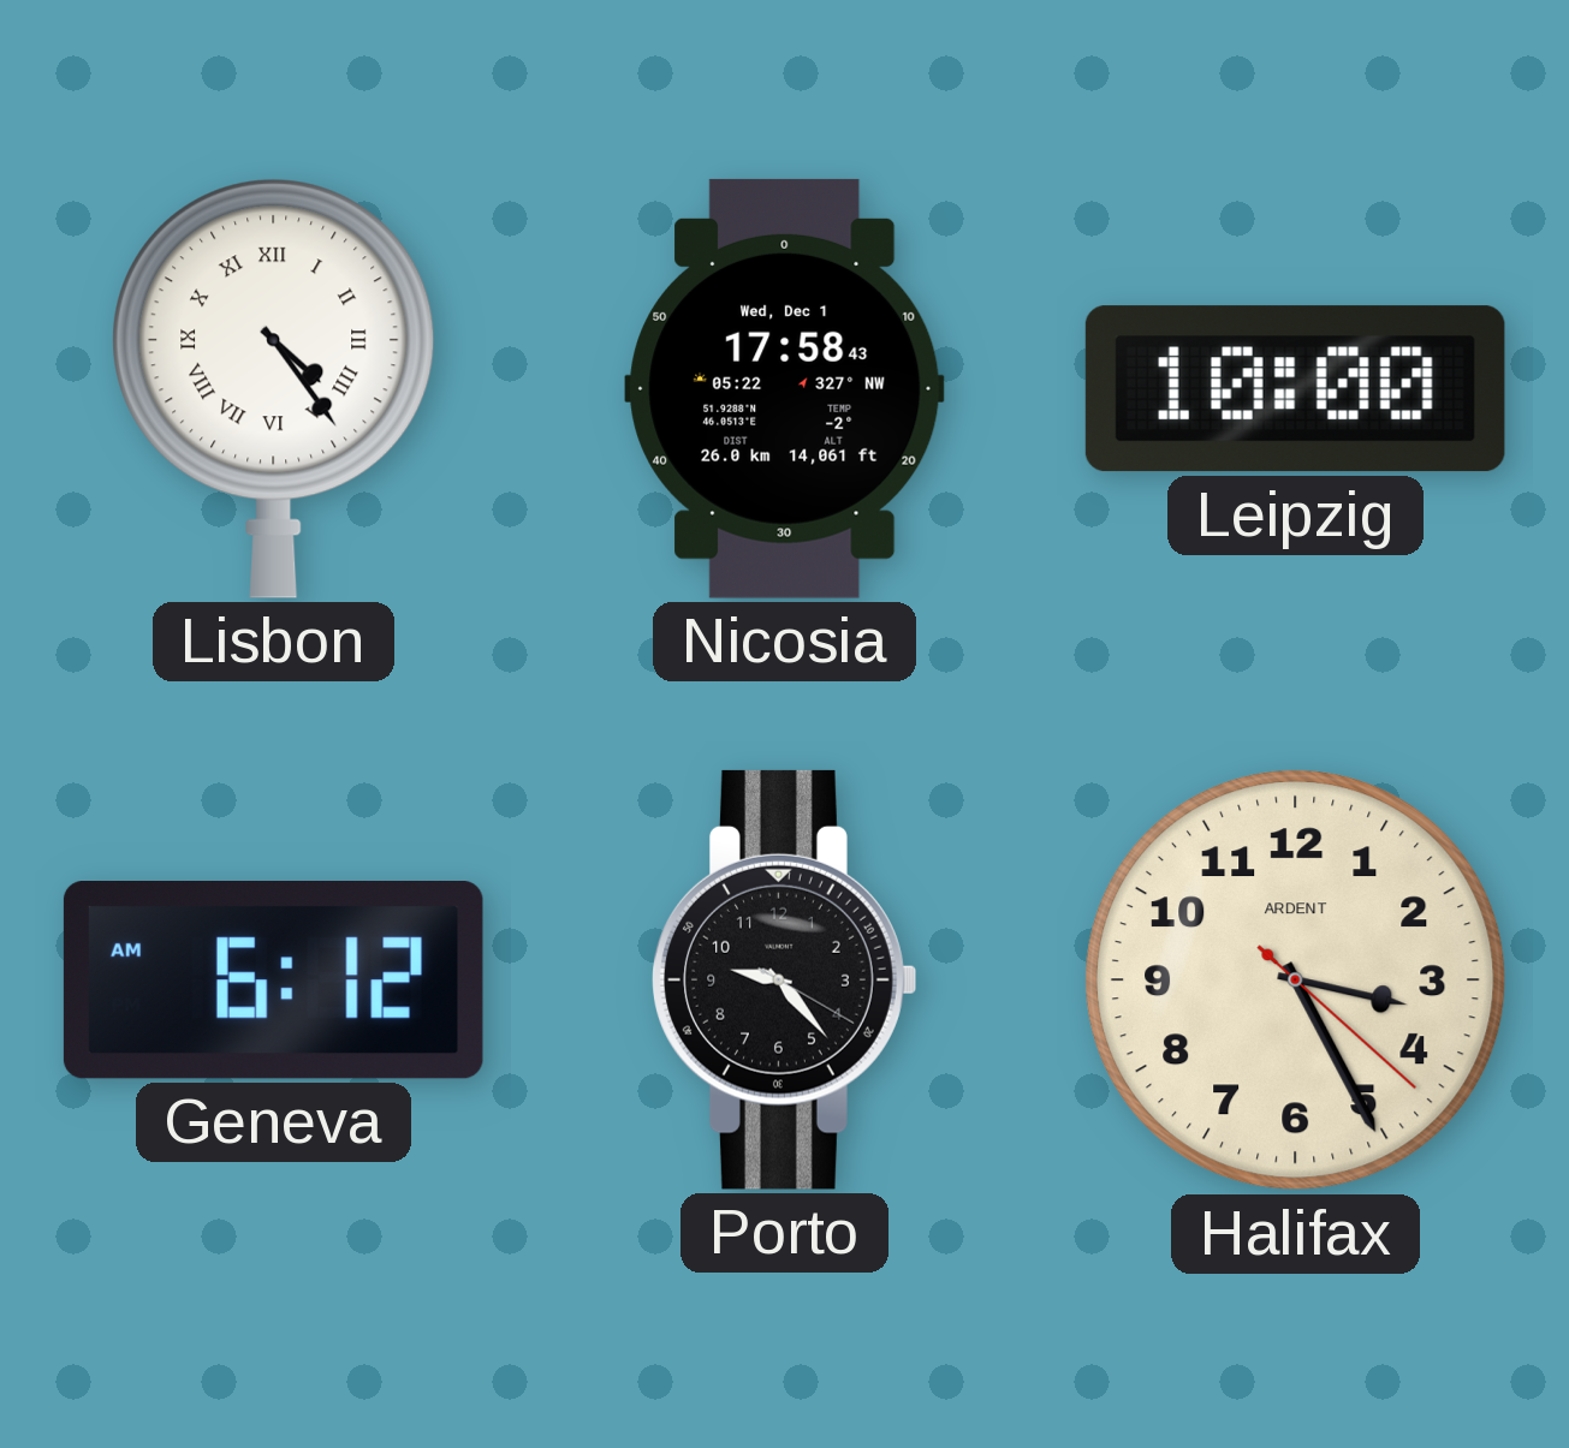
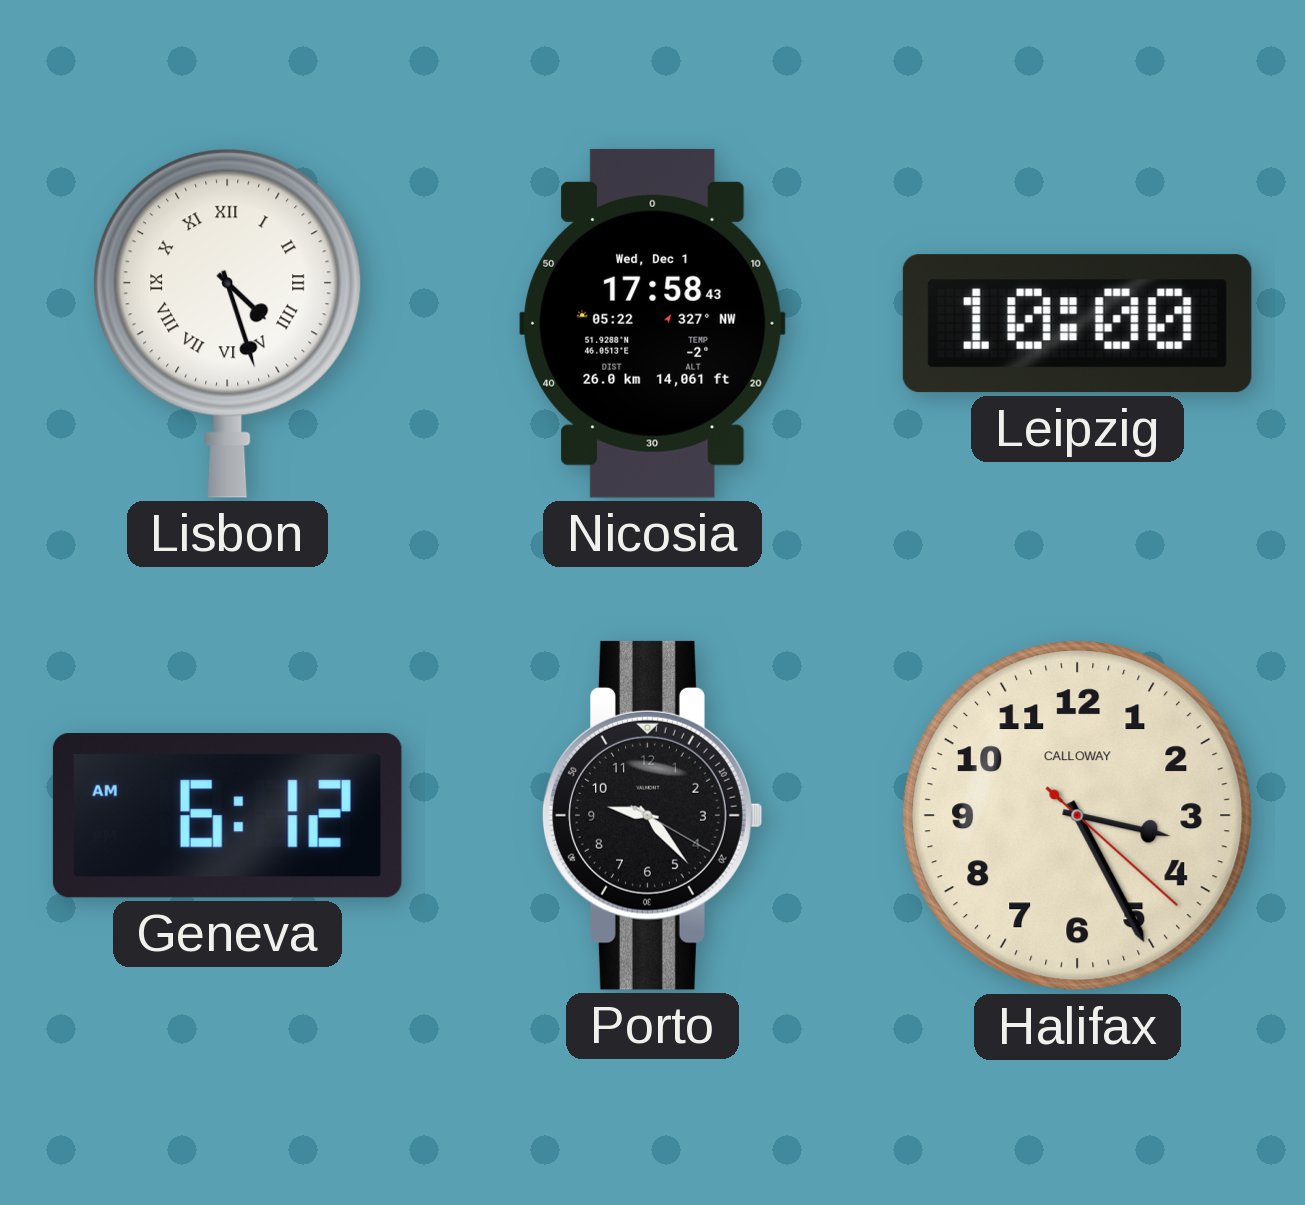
Lisbon: 4:24 -> 4:27 (228, 323)
Halifax brand: ARDENT -> CALLOWAY (1078, 816)
